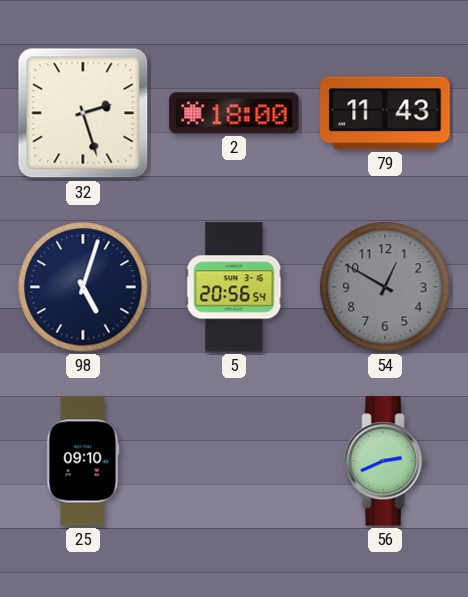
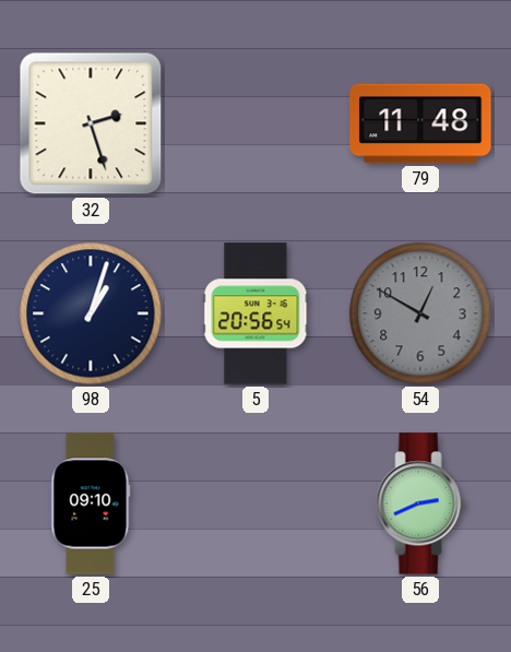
2: 18:00 -> none (234, 113)
79: 11:43 -> 11:48 (420, 123)
98: 5:03 -> 1:03 (91, 313)
